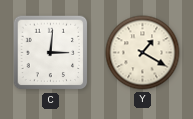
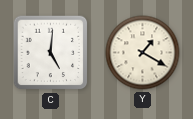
C: 3:01 -> 5:01 (51, 53)
